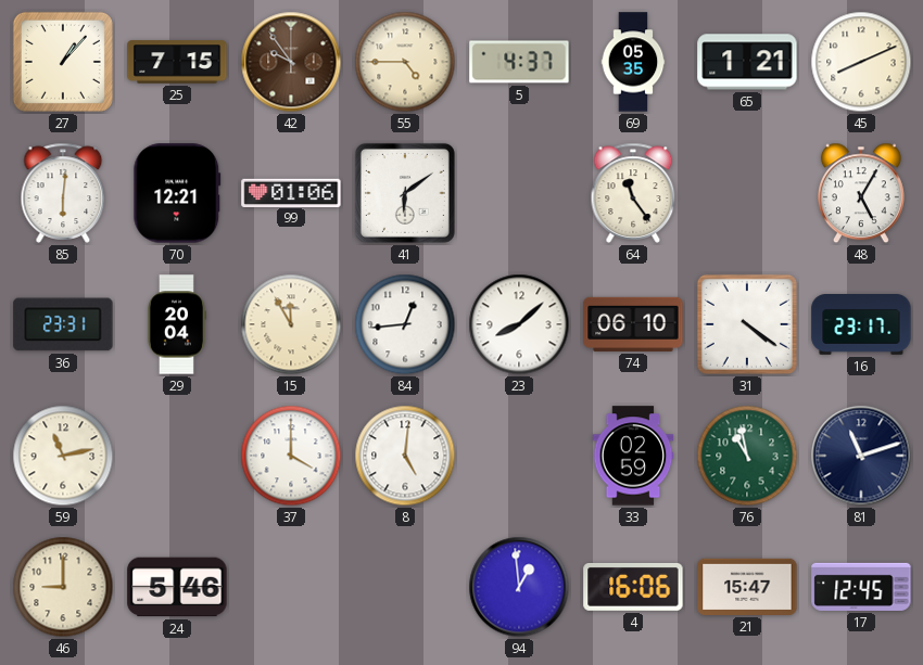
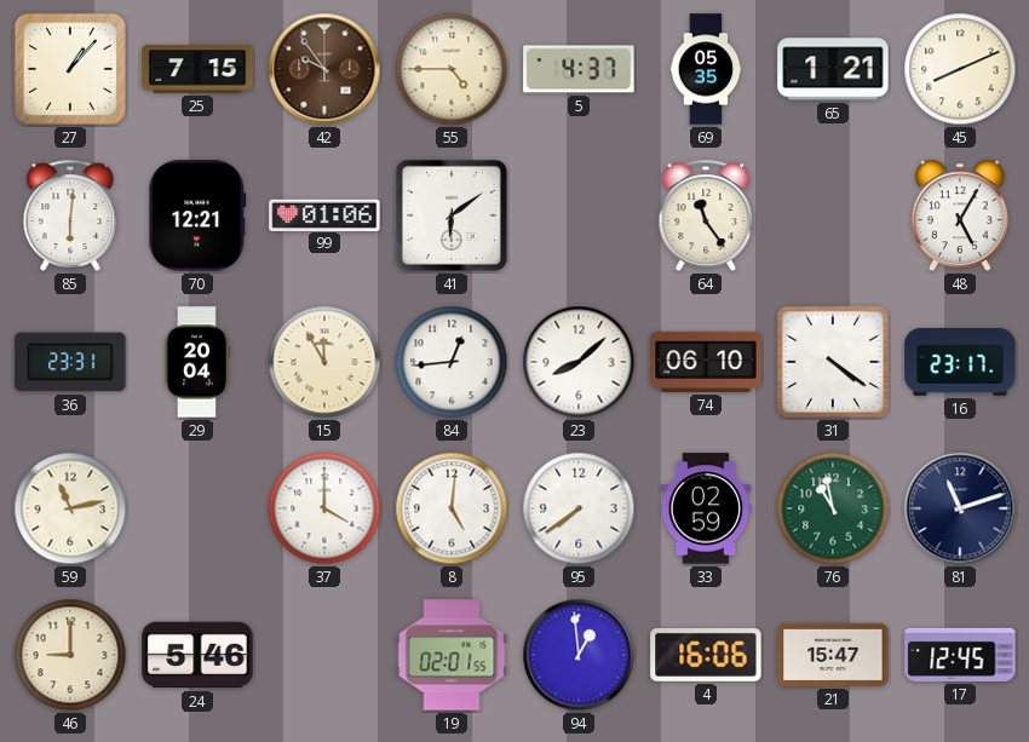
95: none -> 7:39 (579, 508)
19: none -> 02:01 (452, 655)
